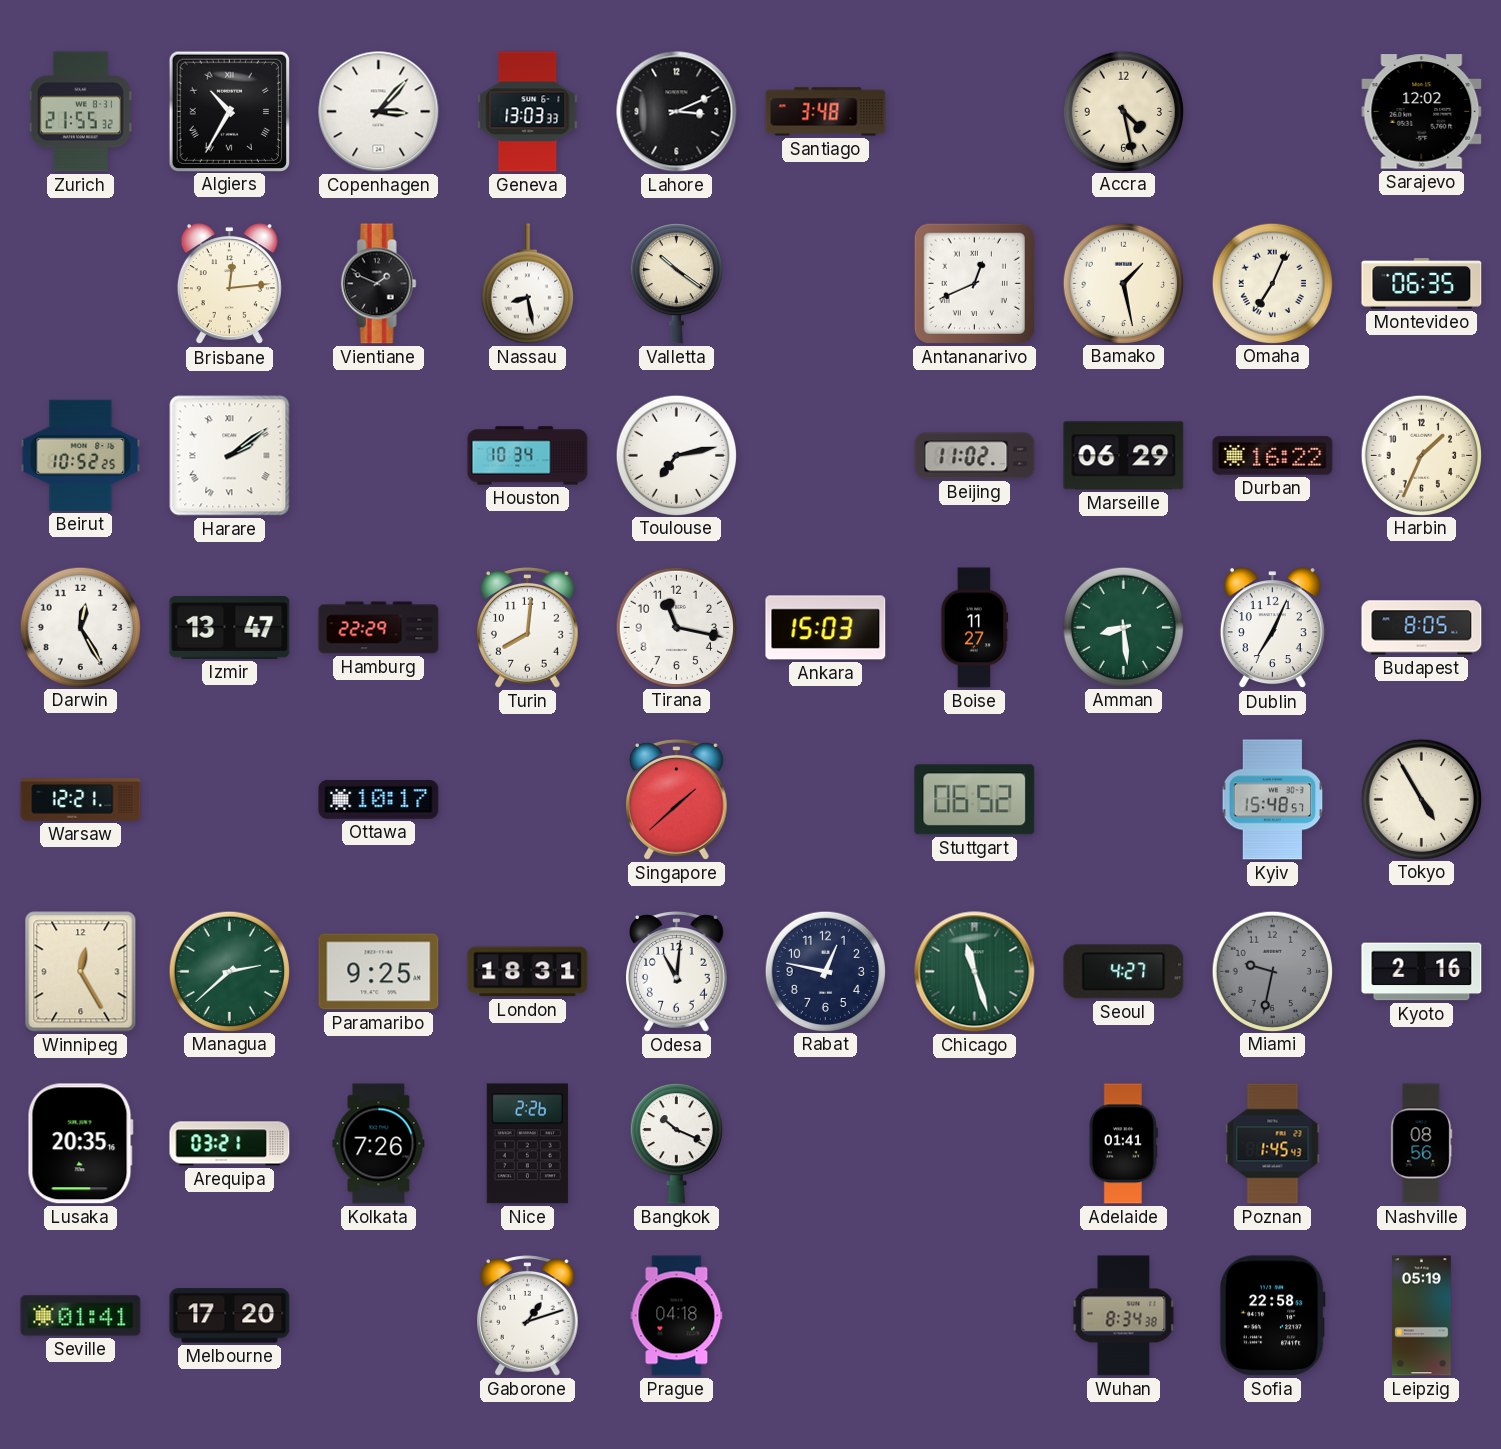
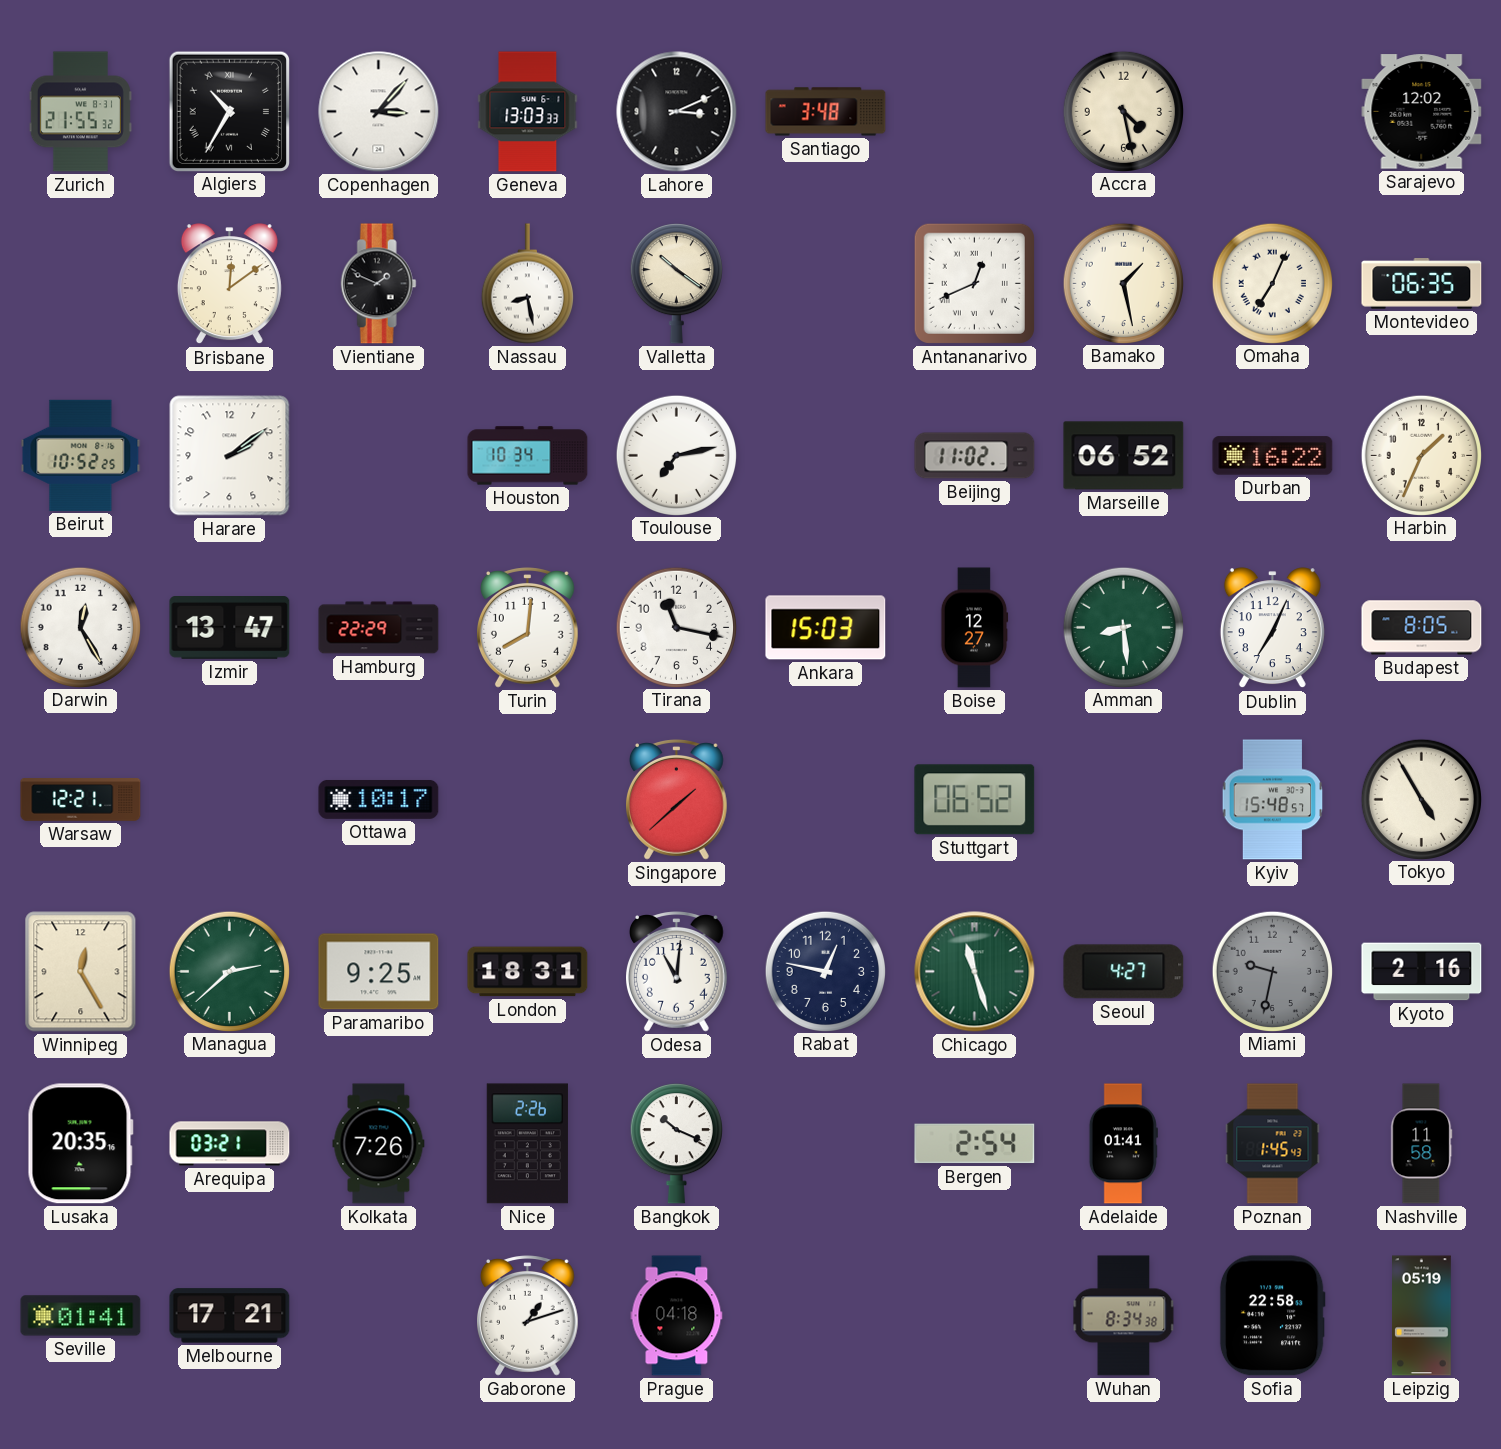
Brisbane: 12:14 -> 12:09 (229, 284)
Harare numerals: Roman -> Arabic (230, 456)
Marseille: 06:29 -> 06:52 (1124, 456)
Boise: 11:27 -> 12:27 (974, 628)
Bergen: none -> 2:54 (975, 1144)
Nashville: 08:56 -> 11:58 (1422, 1144)
Melbourne: 17:20 -> 17:21 (230, 1316)
